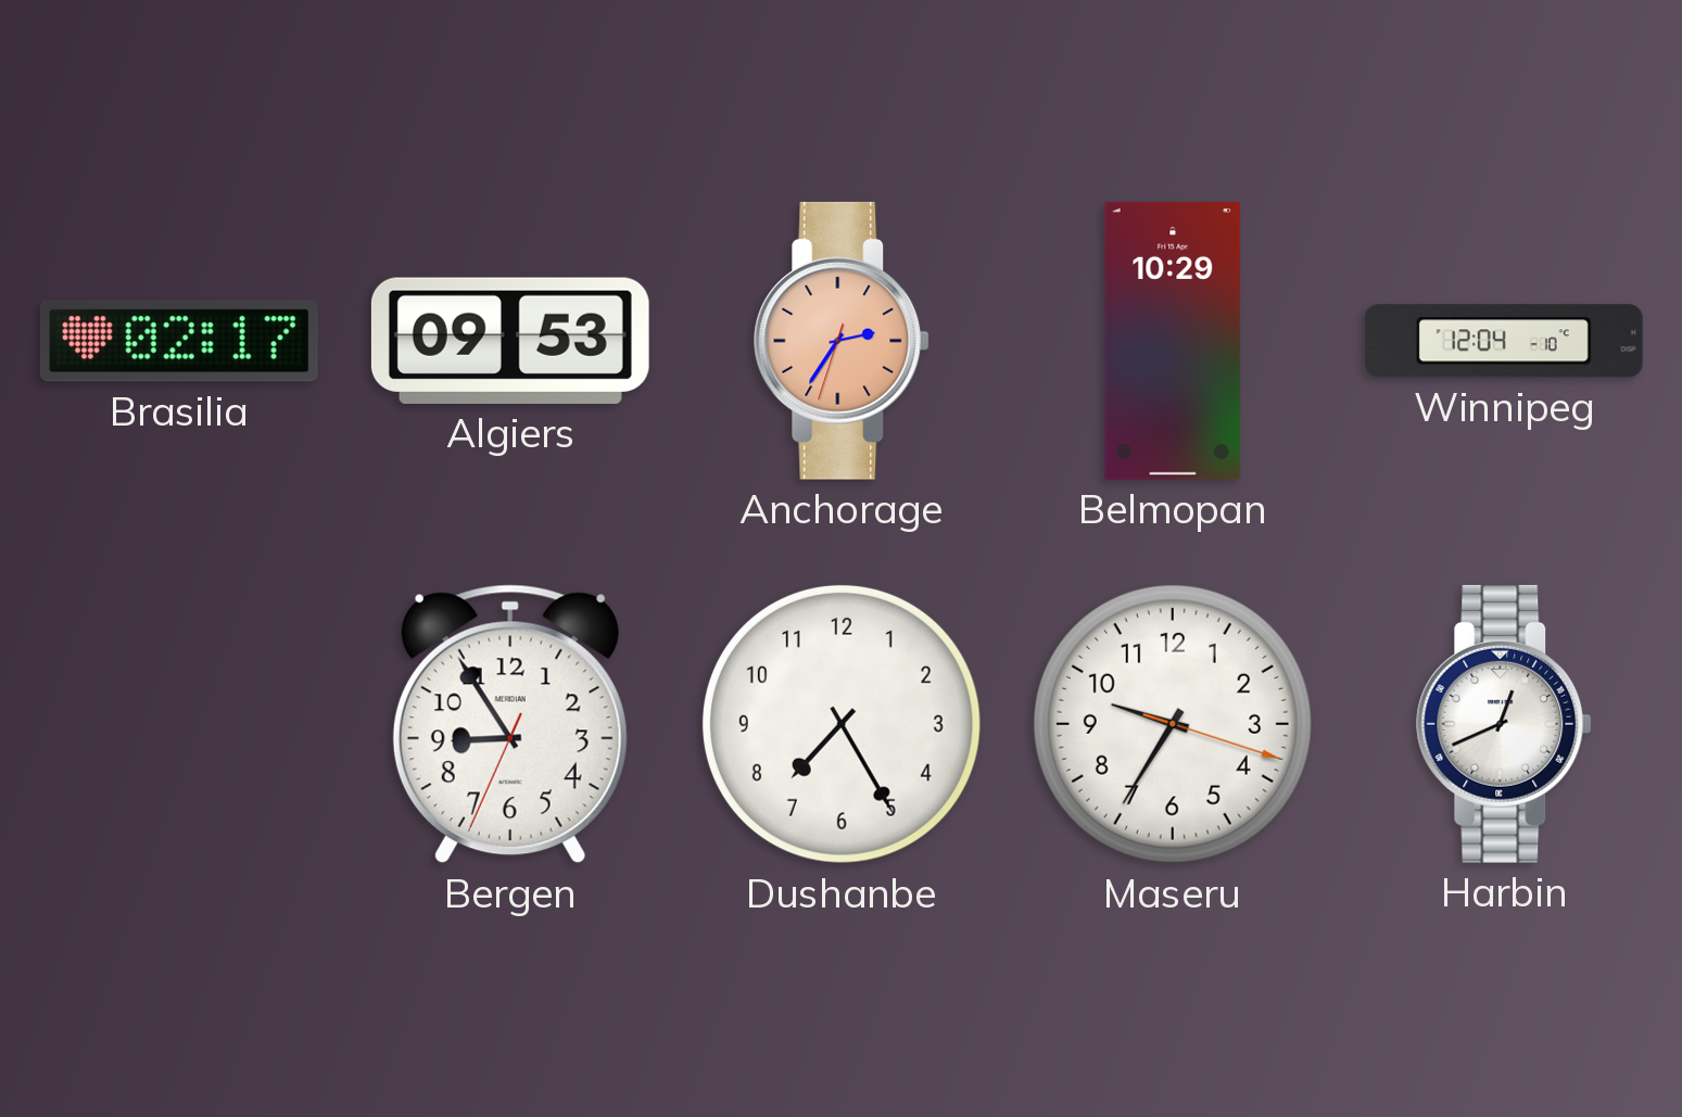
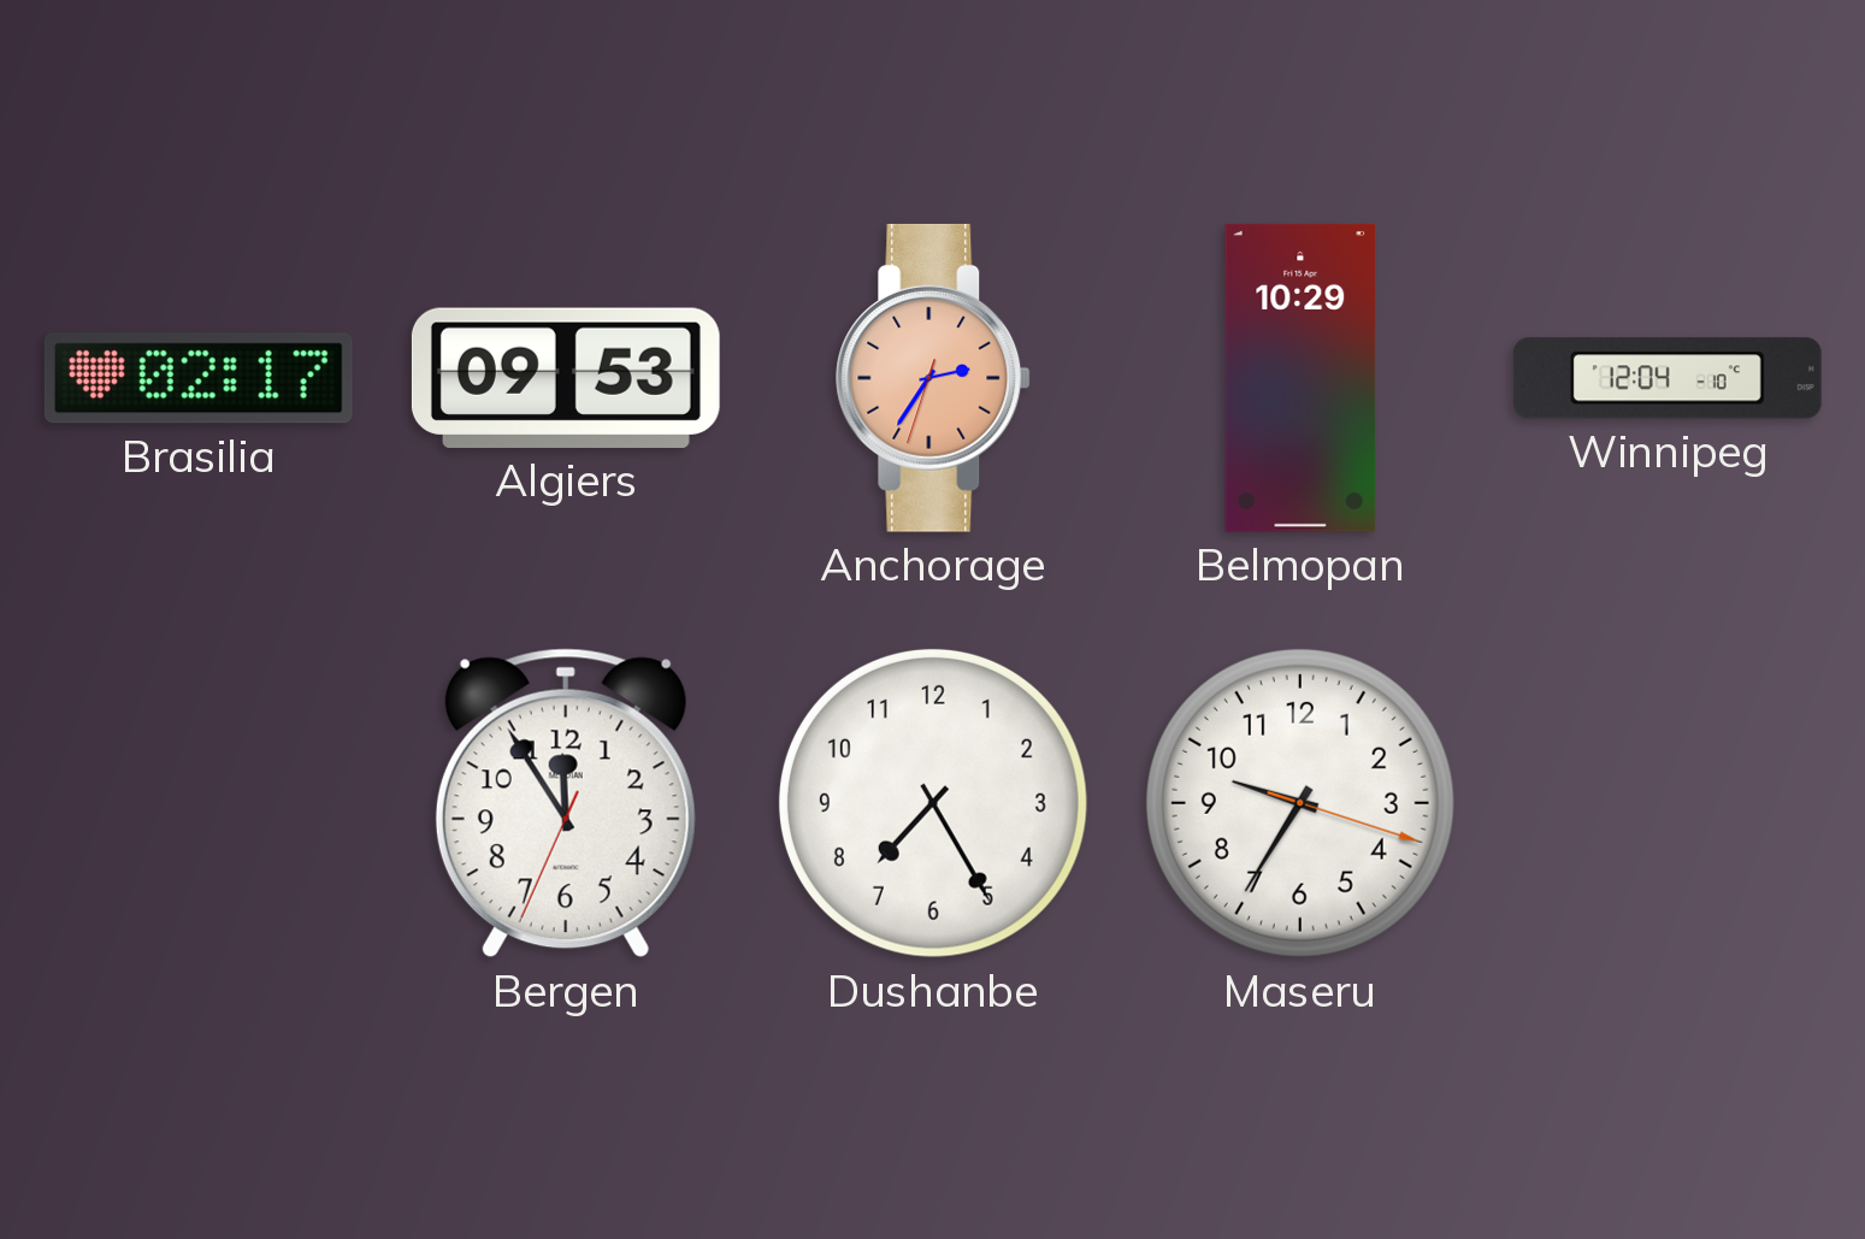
Bergen: 8:54 -> 11:54 (566, 803)
Harbin: 12:41 -> none (1504, 724)
